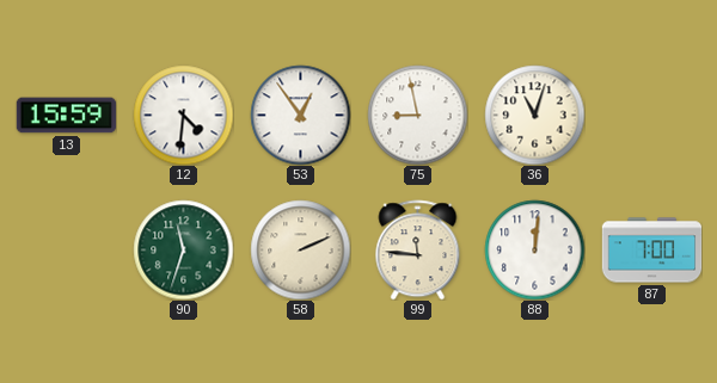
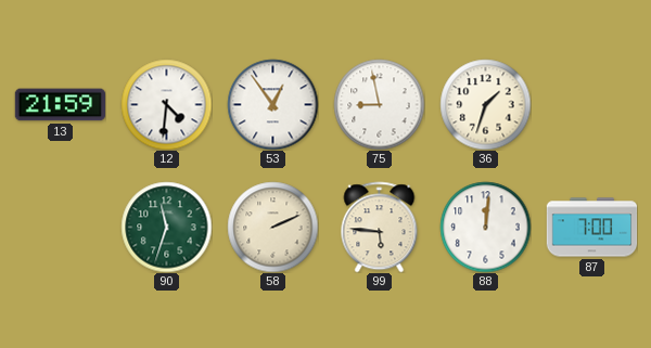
13: 15:59 -> 21:59 (60, 105)
36: 11:03 -> 1:33 (485, 104)
99: 11:46 -> 5:46 (380, 227)
